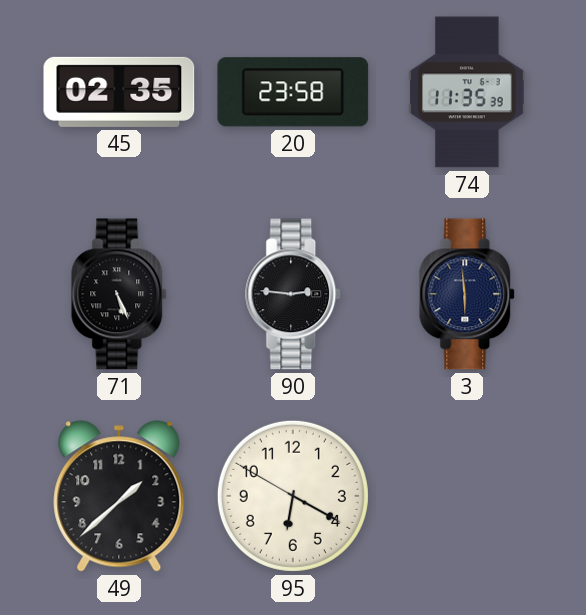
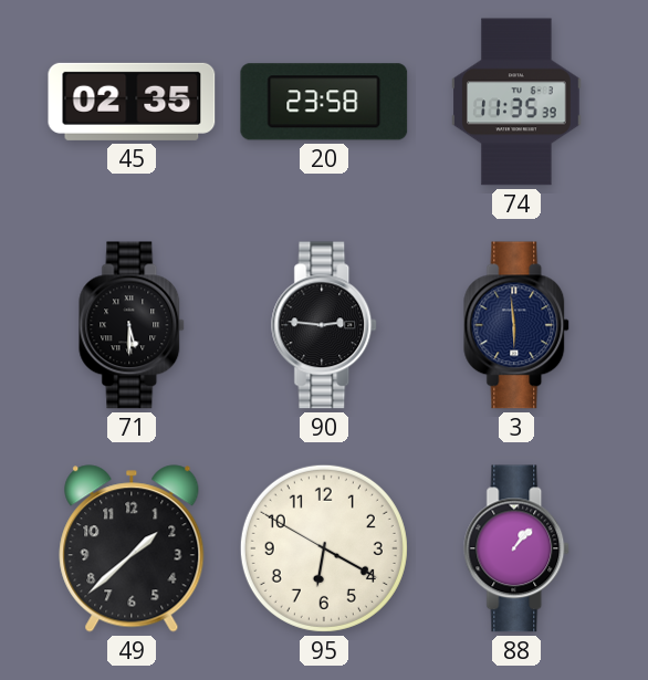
71: 5:26 -> 5:30 (133, 325)
88: none -> 1:07 (518, 548)
